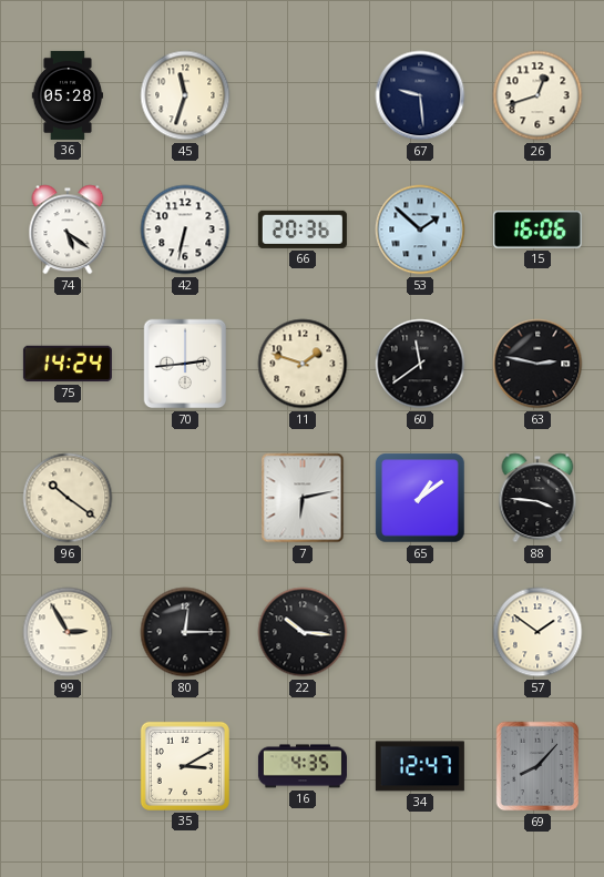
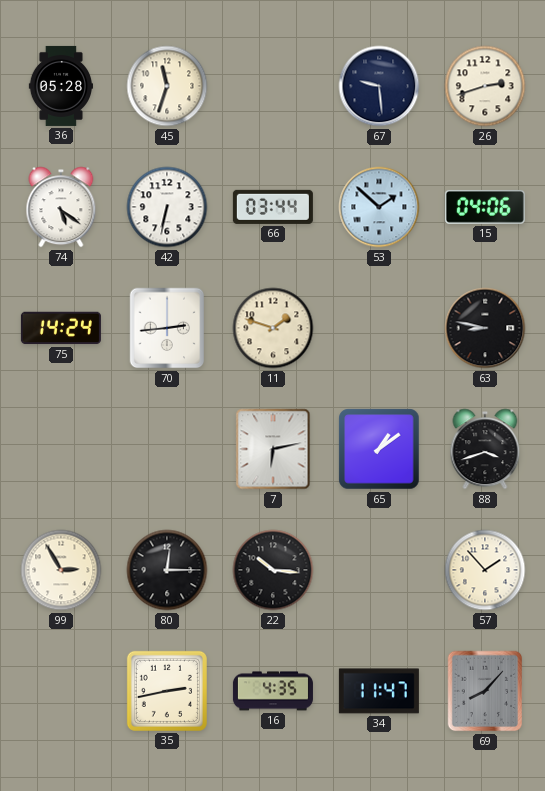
26: 12:42 -> 2:42 (485, 86)
66: 20:36 -> 03:44 (273, 207)
15: 16:06 -> 04:06 (485, 207)
60: 11:39 -> none (420, 364)
63: 2:47 -> 8:47 (485, 328)
96: 10:21 -> none (68, 498)
88: 3:46 -> 3:42 (485, 449)
57: 1:51 -> 1:53 (485, 570)
35: 3:10 -> 2:43 (167, 691)
34: 12:47 -> 11:47 (379, 691)
